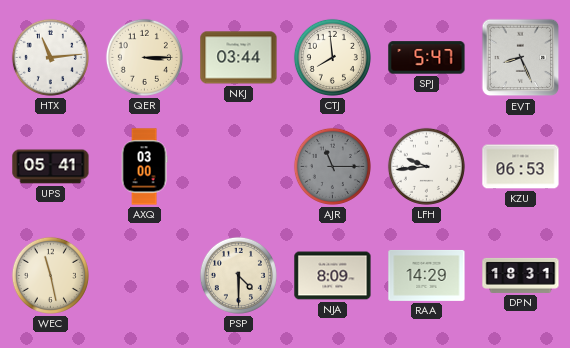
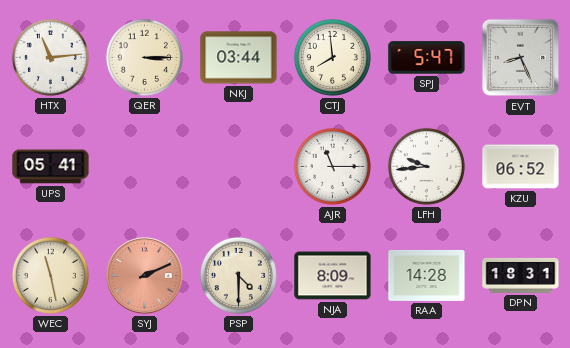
AXQ: 03:00 -> none (144, 167)
AJR dial: grey -> white (332, 166)
KZU: 06:53 -> 06:52 (521, 167)
SYJ: none -> 2:11 (145, 276)
RAA: 14:29 -> 14:28 (427, 275)
